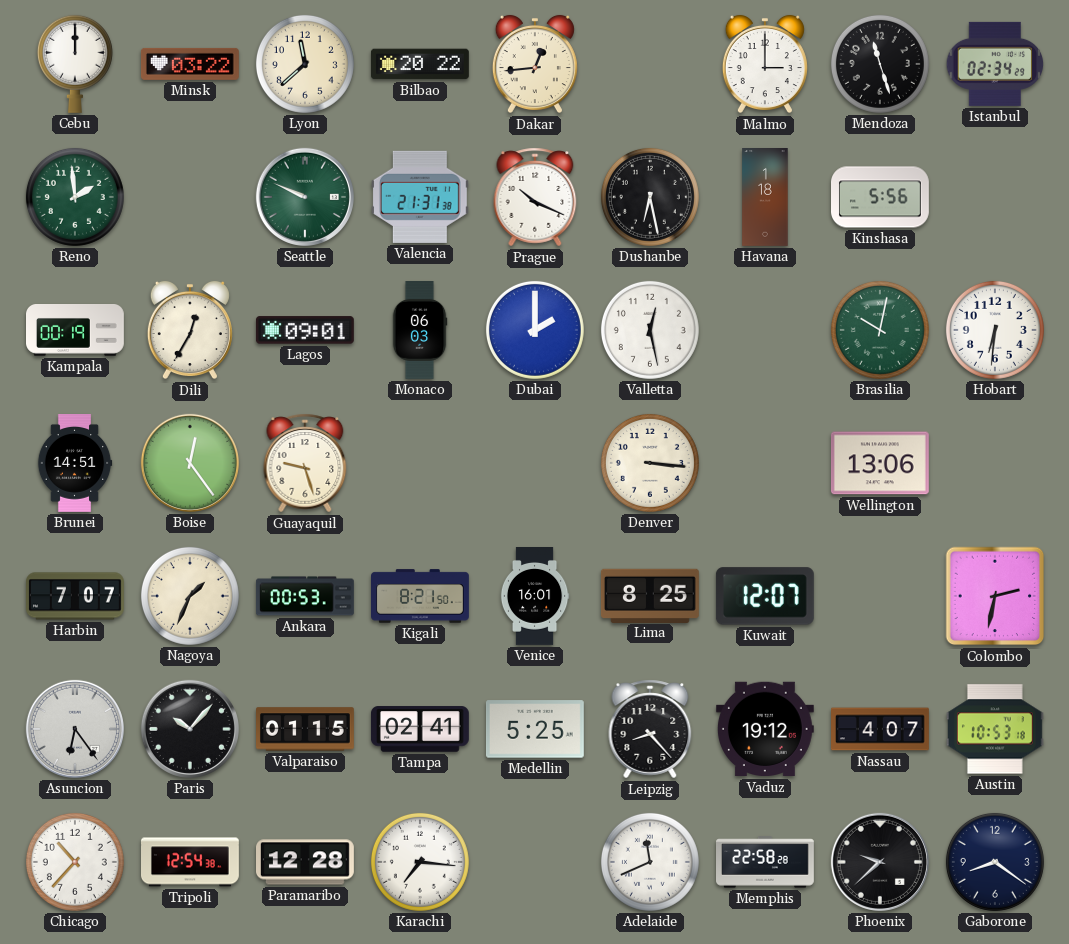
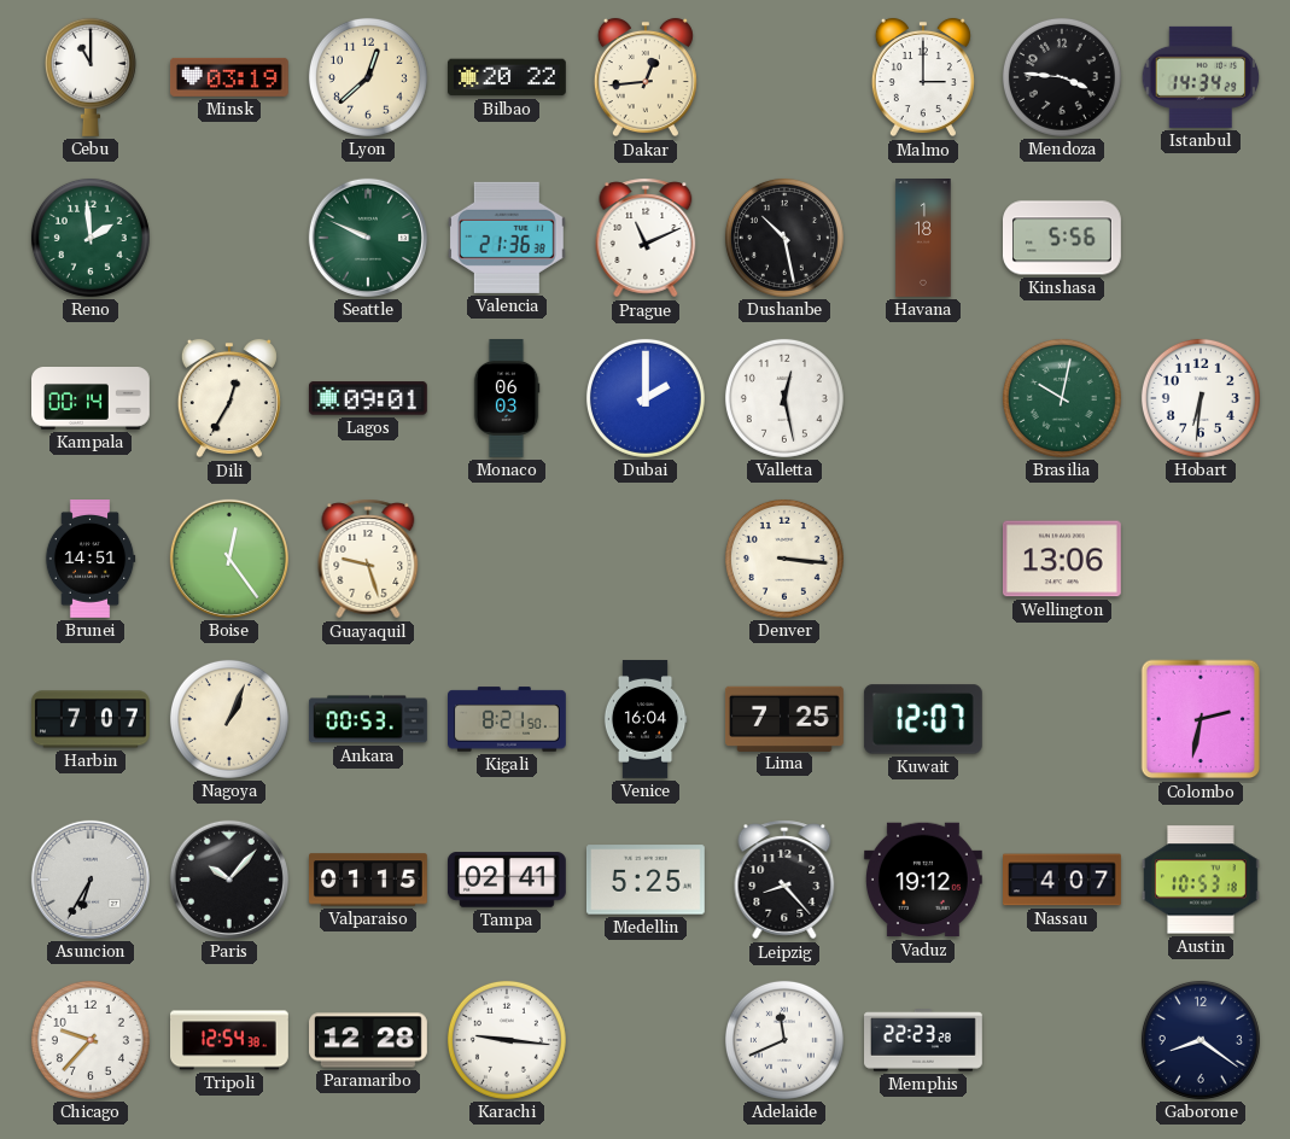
Cebu: 12:00 -> 11:00 (91, 77)
Minsk: 03:22 -> 03:19 (229, 77)
Lyon: 11:38 -> 12:38 (368, 77)
Mendoza: 11:27 -> 3:46 (1062, 77)
Istanbul: 02:34 -> 14:34 (1201, 77)
Valencia: 21:31 -> 21:36 (507, 238)
Prague: 10:19 -> 11:11 (646, 238)
Dushanbe: 6:28 -> 10:28 (784, 238)
Kampala: 00:19 -> 00:14 (92, 399)
Nagoya: 1:34 -> 1:04 (229, 719)
Venice: 16:01 -> 16:04 (646, 720)
Lima: 8:25 -> 7:25 (784, 718)
Asuncion: 6:24 -> 6:35 (91, 880)
Chicago: 10:37 -> 9:37 (91, 1040)
Karachi: 7:16 -> 9:16 (507, 1040)
Memphis: 22:58 -> 22:23 (924, 1040)
Phoenix: 9:38 -> none (880, 862)
